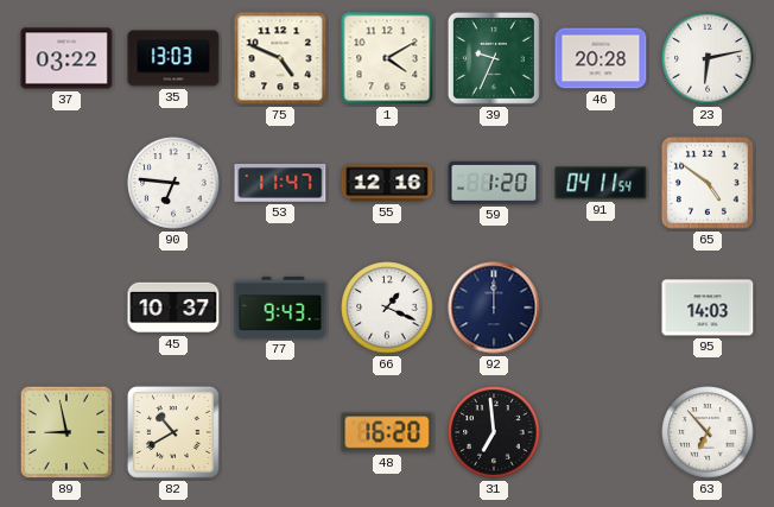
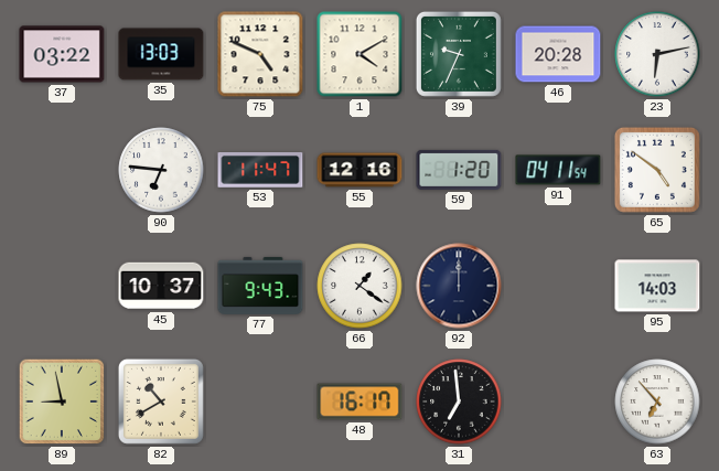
66: 1:19 -> 1:21 (359, 286)
48: 16:20 -> 16:17 (359, 402)
